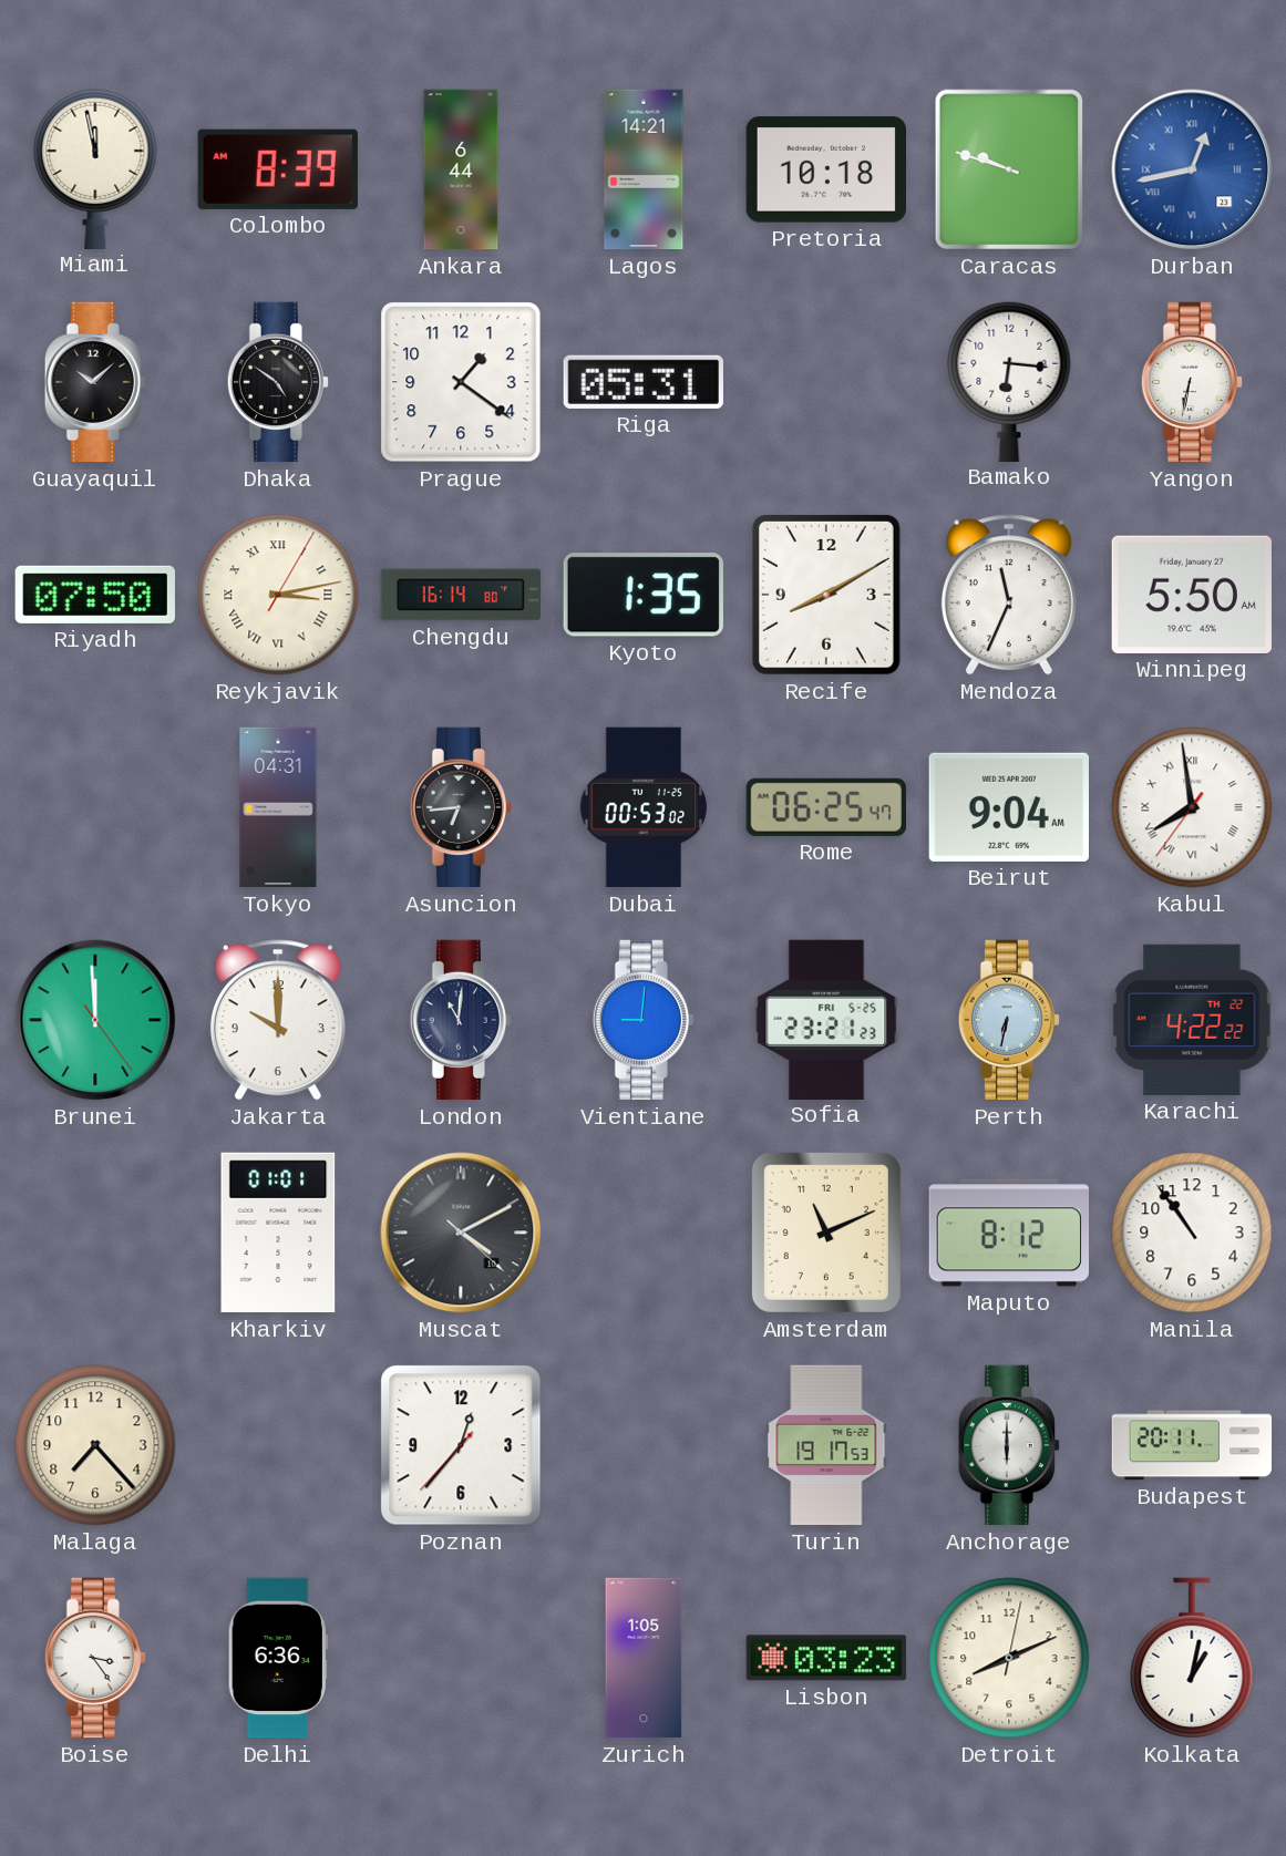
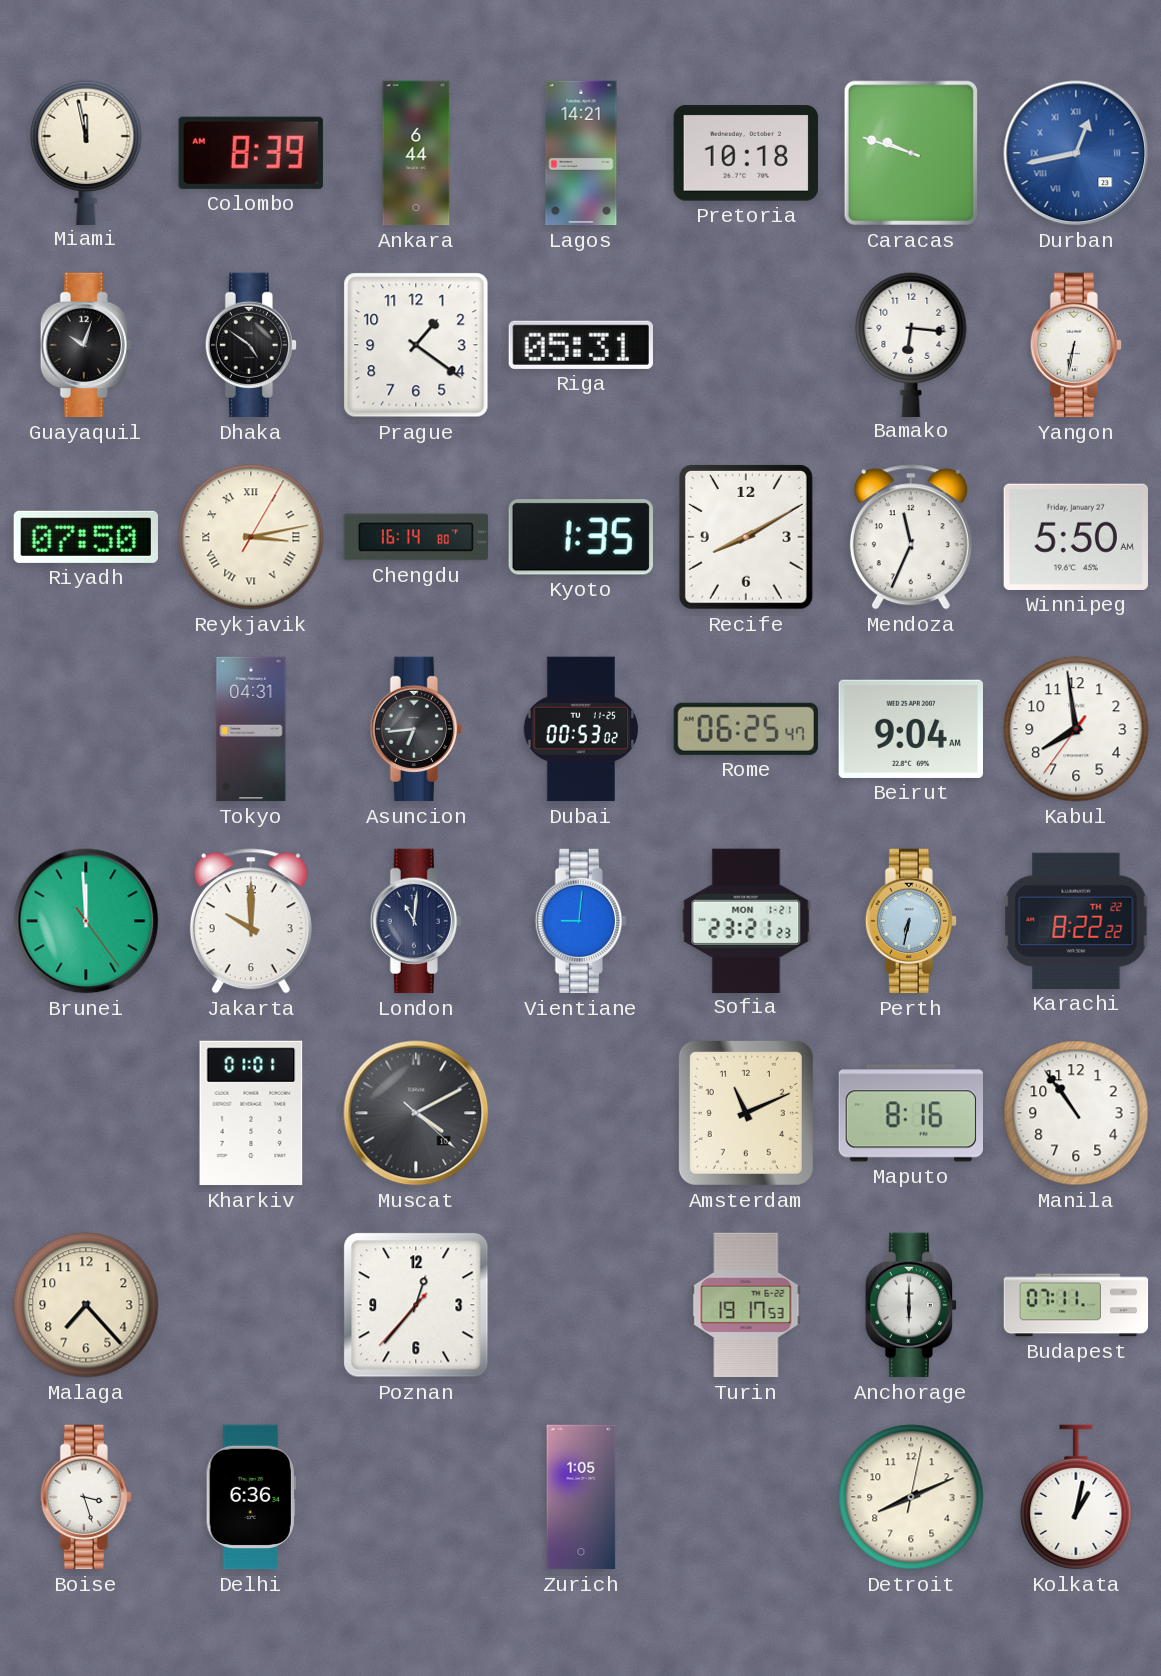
Guayaquil: 10:08 -> 10:03 (85, 345)
Kabul numerals: Roman -> Arabic (1076, 729)
Sofia date: FRI 5-25 -> MON 1-21 (746, 920)
Karachi: 4:22 -> 8:22 (1076, 921)
Maputo: 8:12 -> 8:16 (910, 1113)
Budapest: 20:11 -> 07:11 (1076, 1305)
Boise: 3:24 -> 3:27 (85, 1497)
Lisbon: 03:23 -> none (826, 1658)
